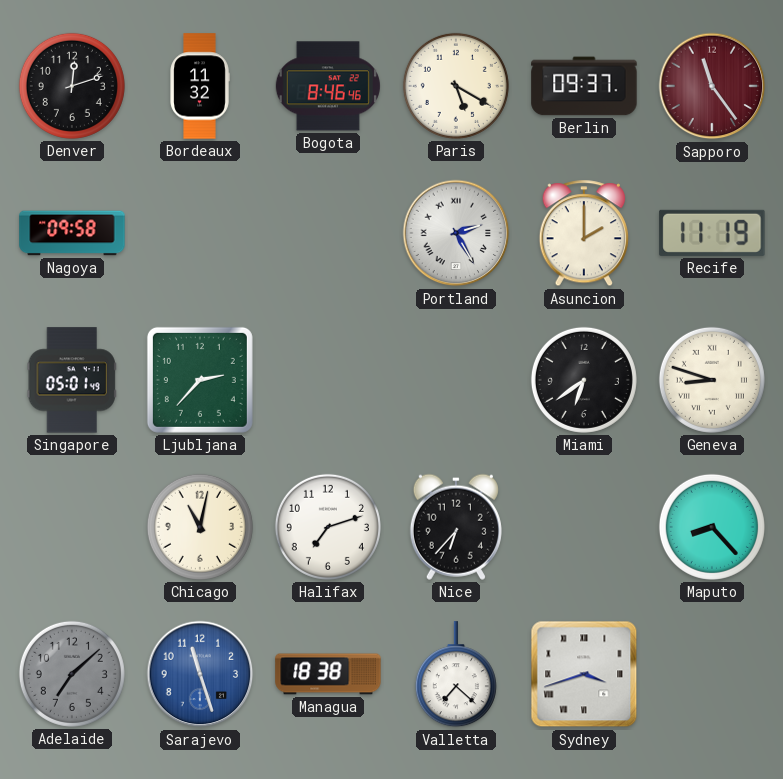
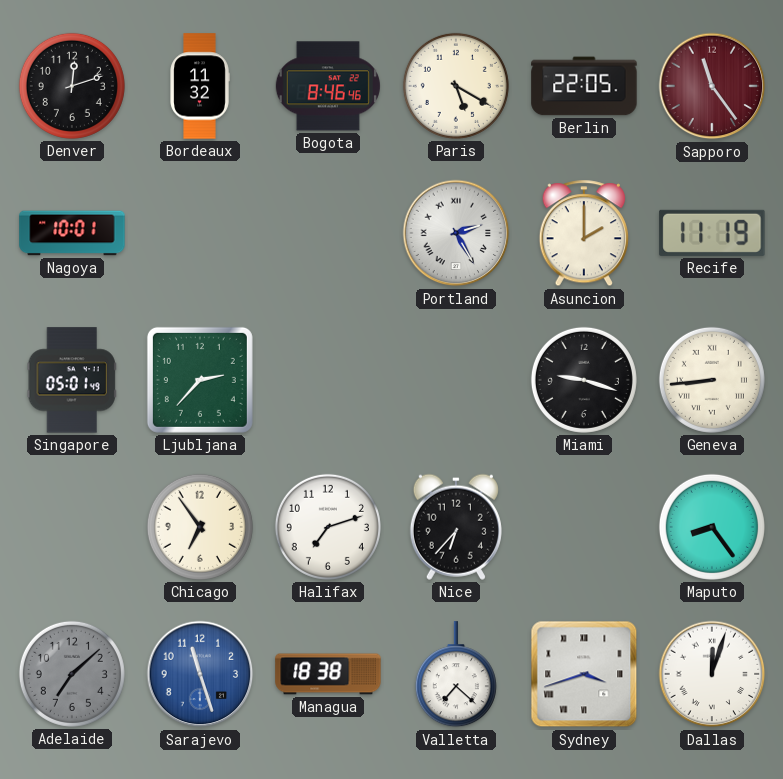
Berlin: 09:37 -> 22:05 (584, 86)
Nagoya: 09:58 -> 10:01 (72, 233)
Miami: 6:39 -> 9:18 (584, 380)
Geneva: 8:48 -> 8:44 (712, 380)
Chicago: 11:02 -> 6:54 (200, 527)
Maputo: 8:23 -> 8:24 (712, 527)
Dallas: none -> 12:03 (712, 674)
